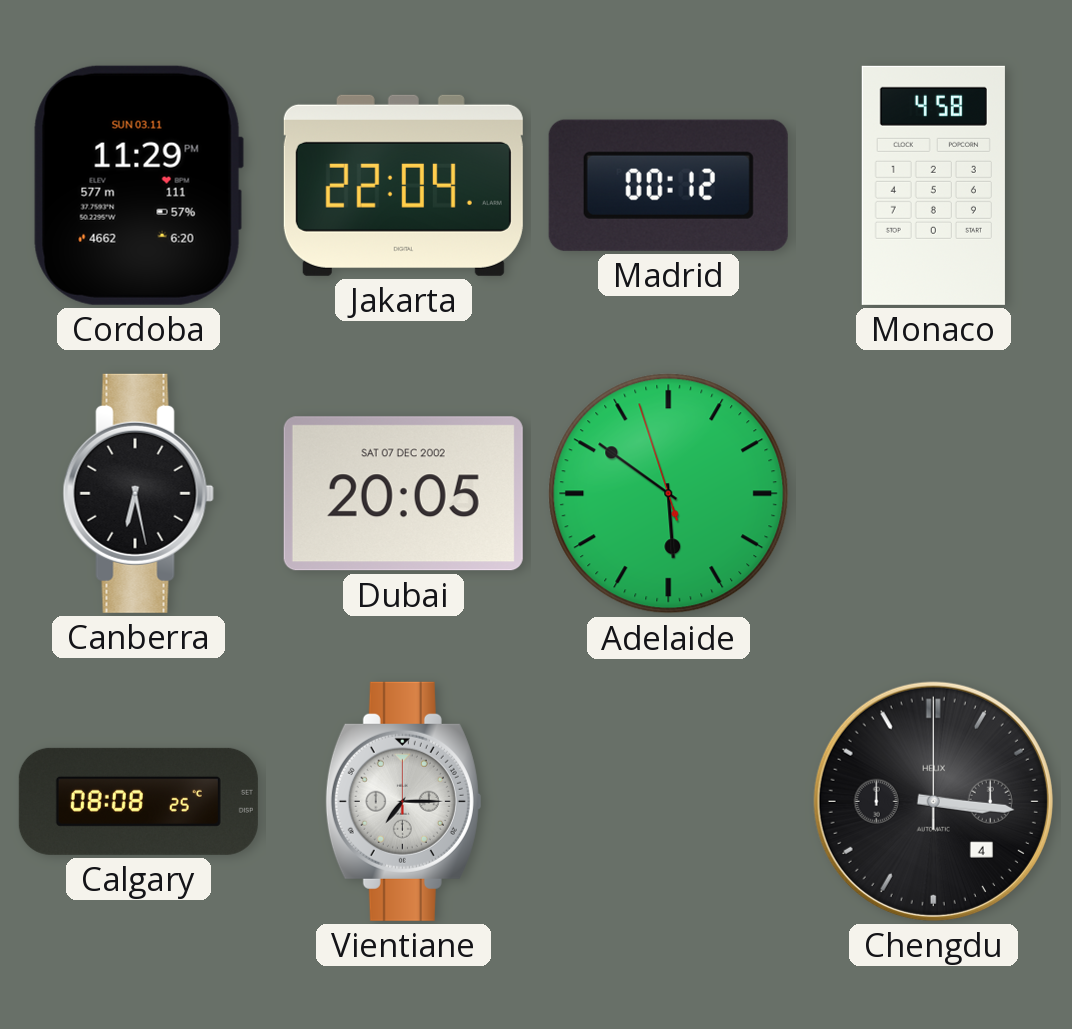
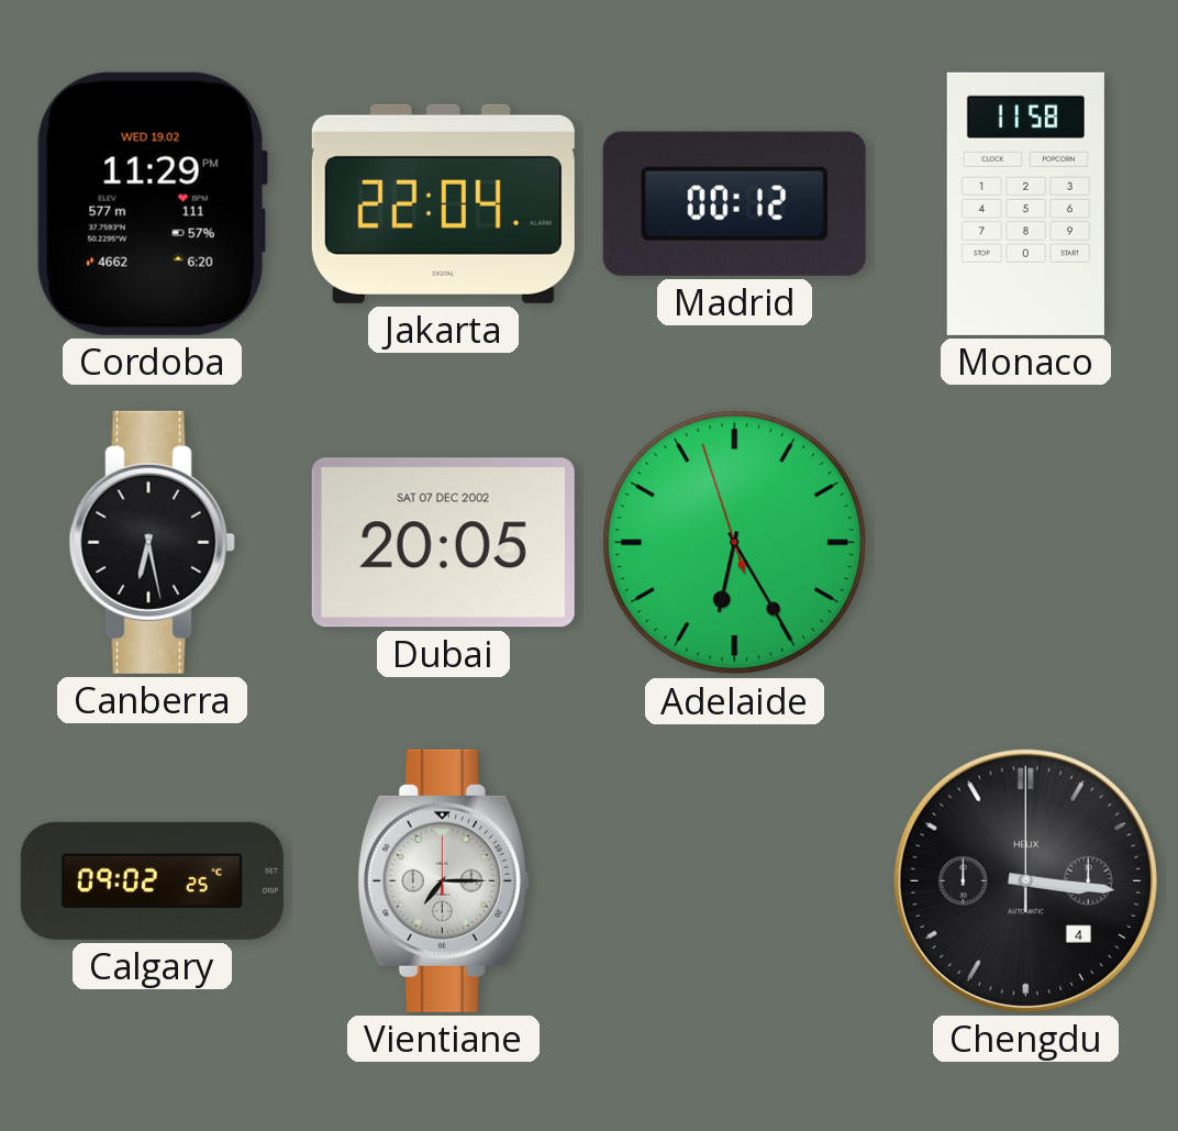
Cordoba date: SUN 03.11 -> WED 19.02 (152, 203)
Monaco: 4:58 -> 11:58 (1025, 203)
Adelaide: 5:50 -> 6:24 (735, 543)
Calgary: 08:08 -> 09:02 (152, 880)
